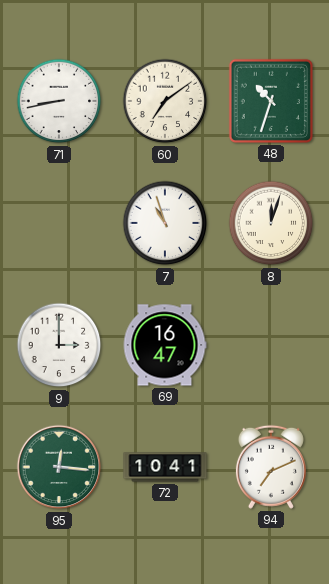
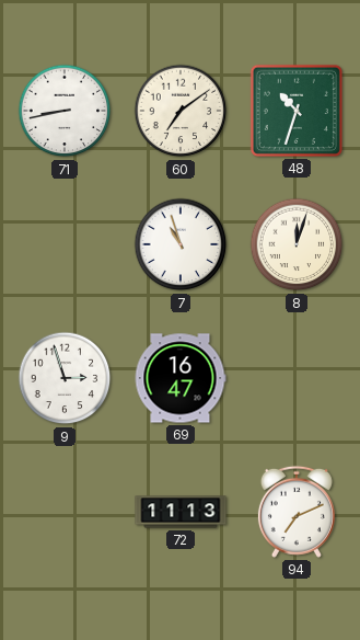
9: 3:00 -> 2:57 (65, 378)
95: 12:16 -> none (59, 467)
72: 10:41 -> 11:13 (181, 512)
